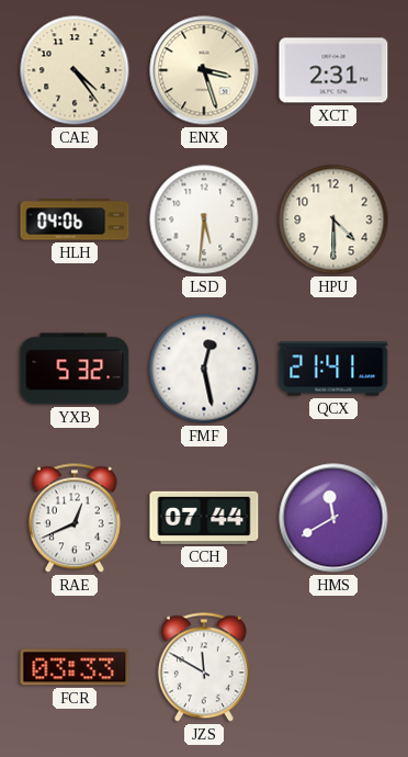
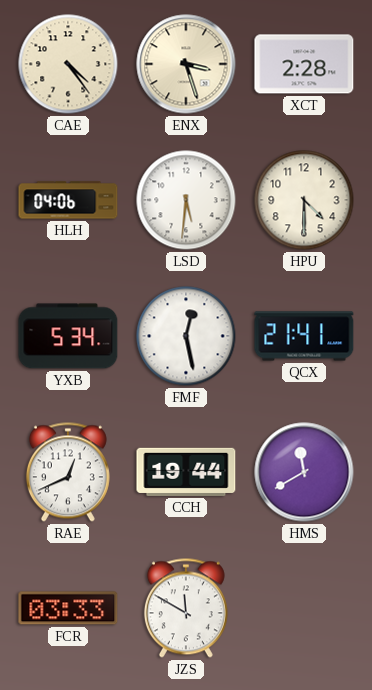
XCT: 2:31 -> 2:28 (304, 64)
YXB: 5:32 -> 5:34 (68, 336)
CCH: 07:44 -> 19:44 (186, 472)
